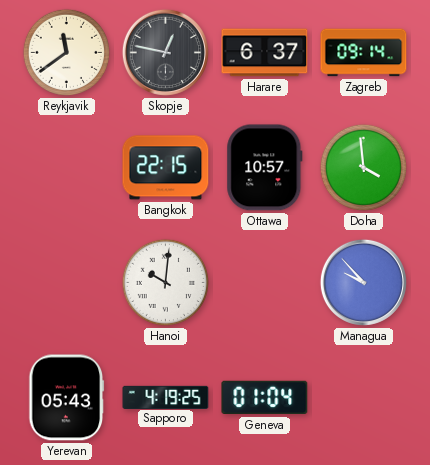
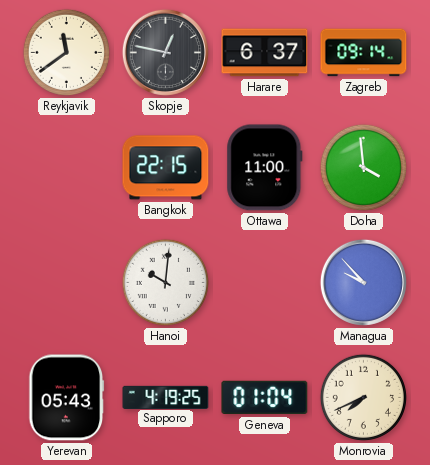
Ottawa: 10:57 -> 11:00 (265, 168)
Monrovia: none -> 7:41 (363, 397)
